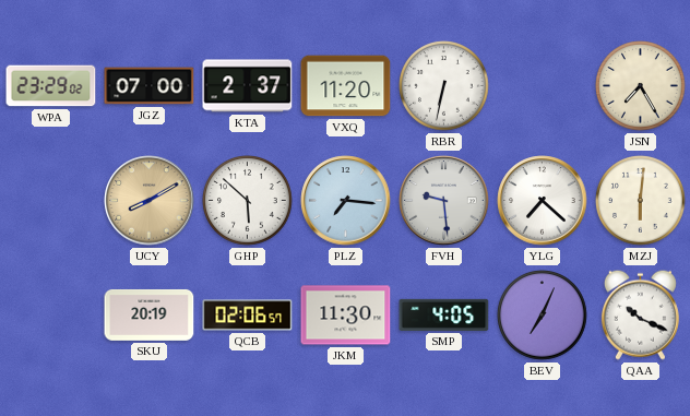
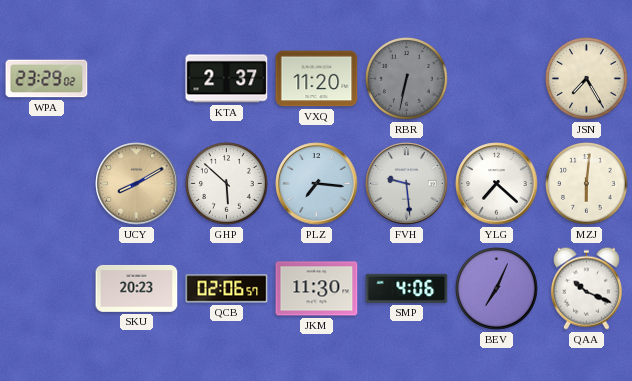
JGZ: 07:00 -> none (150, 86)
RBR dial: white -> grey (407, 79)
SKU: 20:19 -> 20:23 (137, 288)
SMP: 4:05 -> 4:06 (407, 288)
